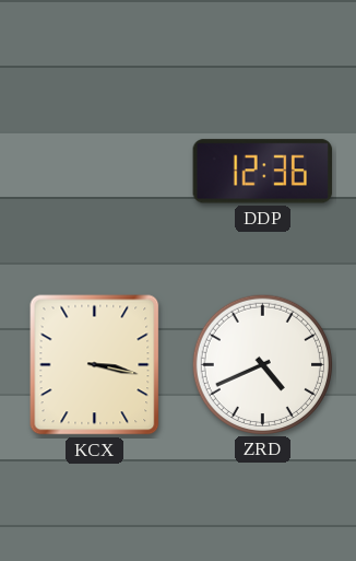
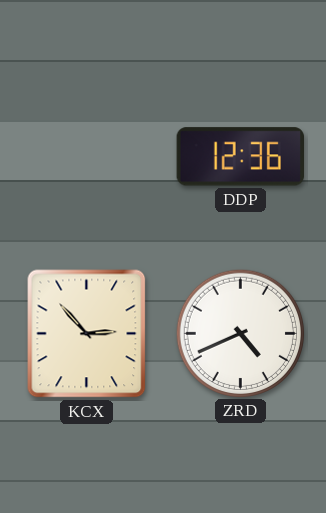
KCX: 3:17 -> 2:53 (87, 334)
